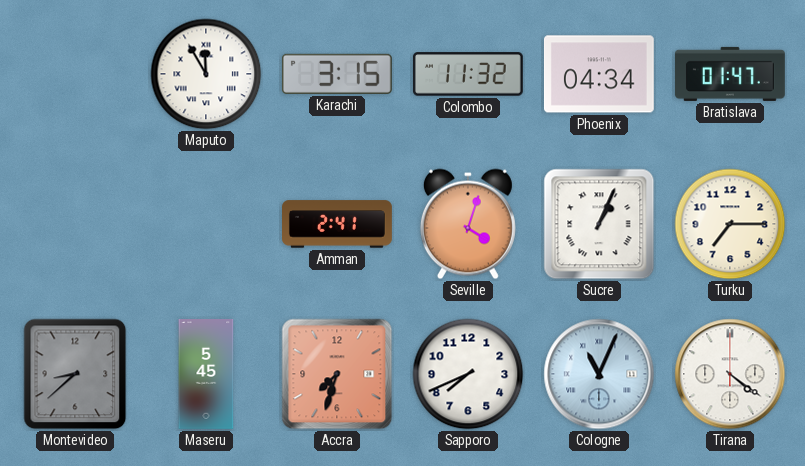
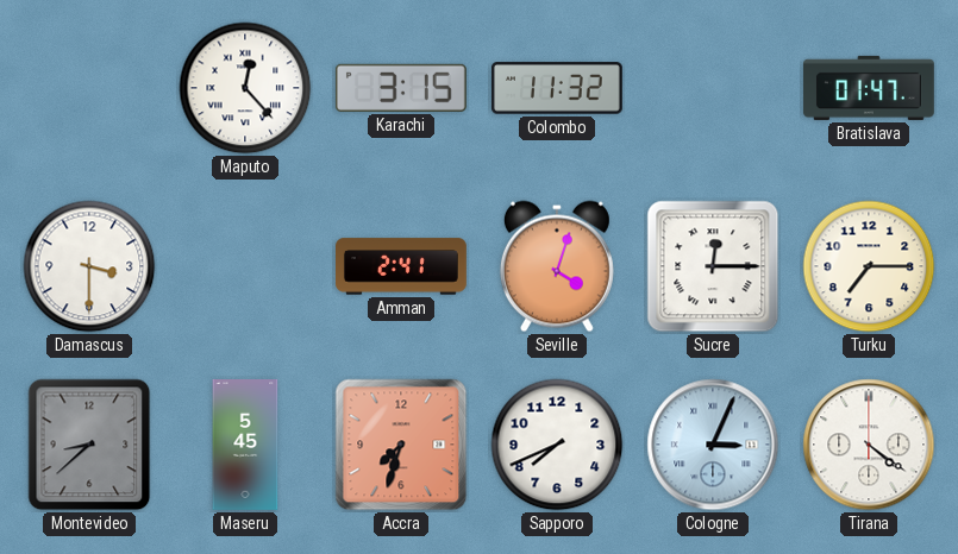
Maputo: 11:55 -> 12:23 (245, 88)
Phoenix: 04:34 -> none (599, 74)
Damascus: none -> 3:30 (89, 266)
Sucre: 1:04 -> 12:15 (713, 266)
Cologne: 11:04 -> 3:04 (713, 445)
